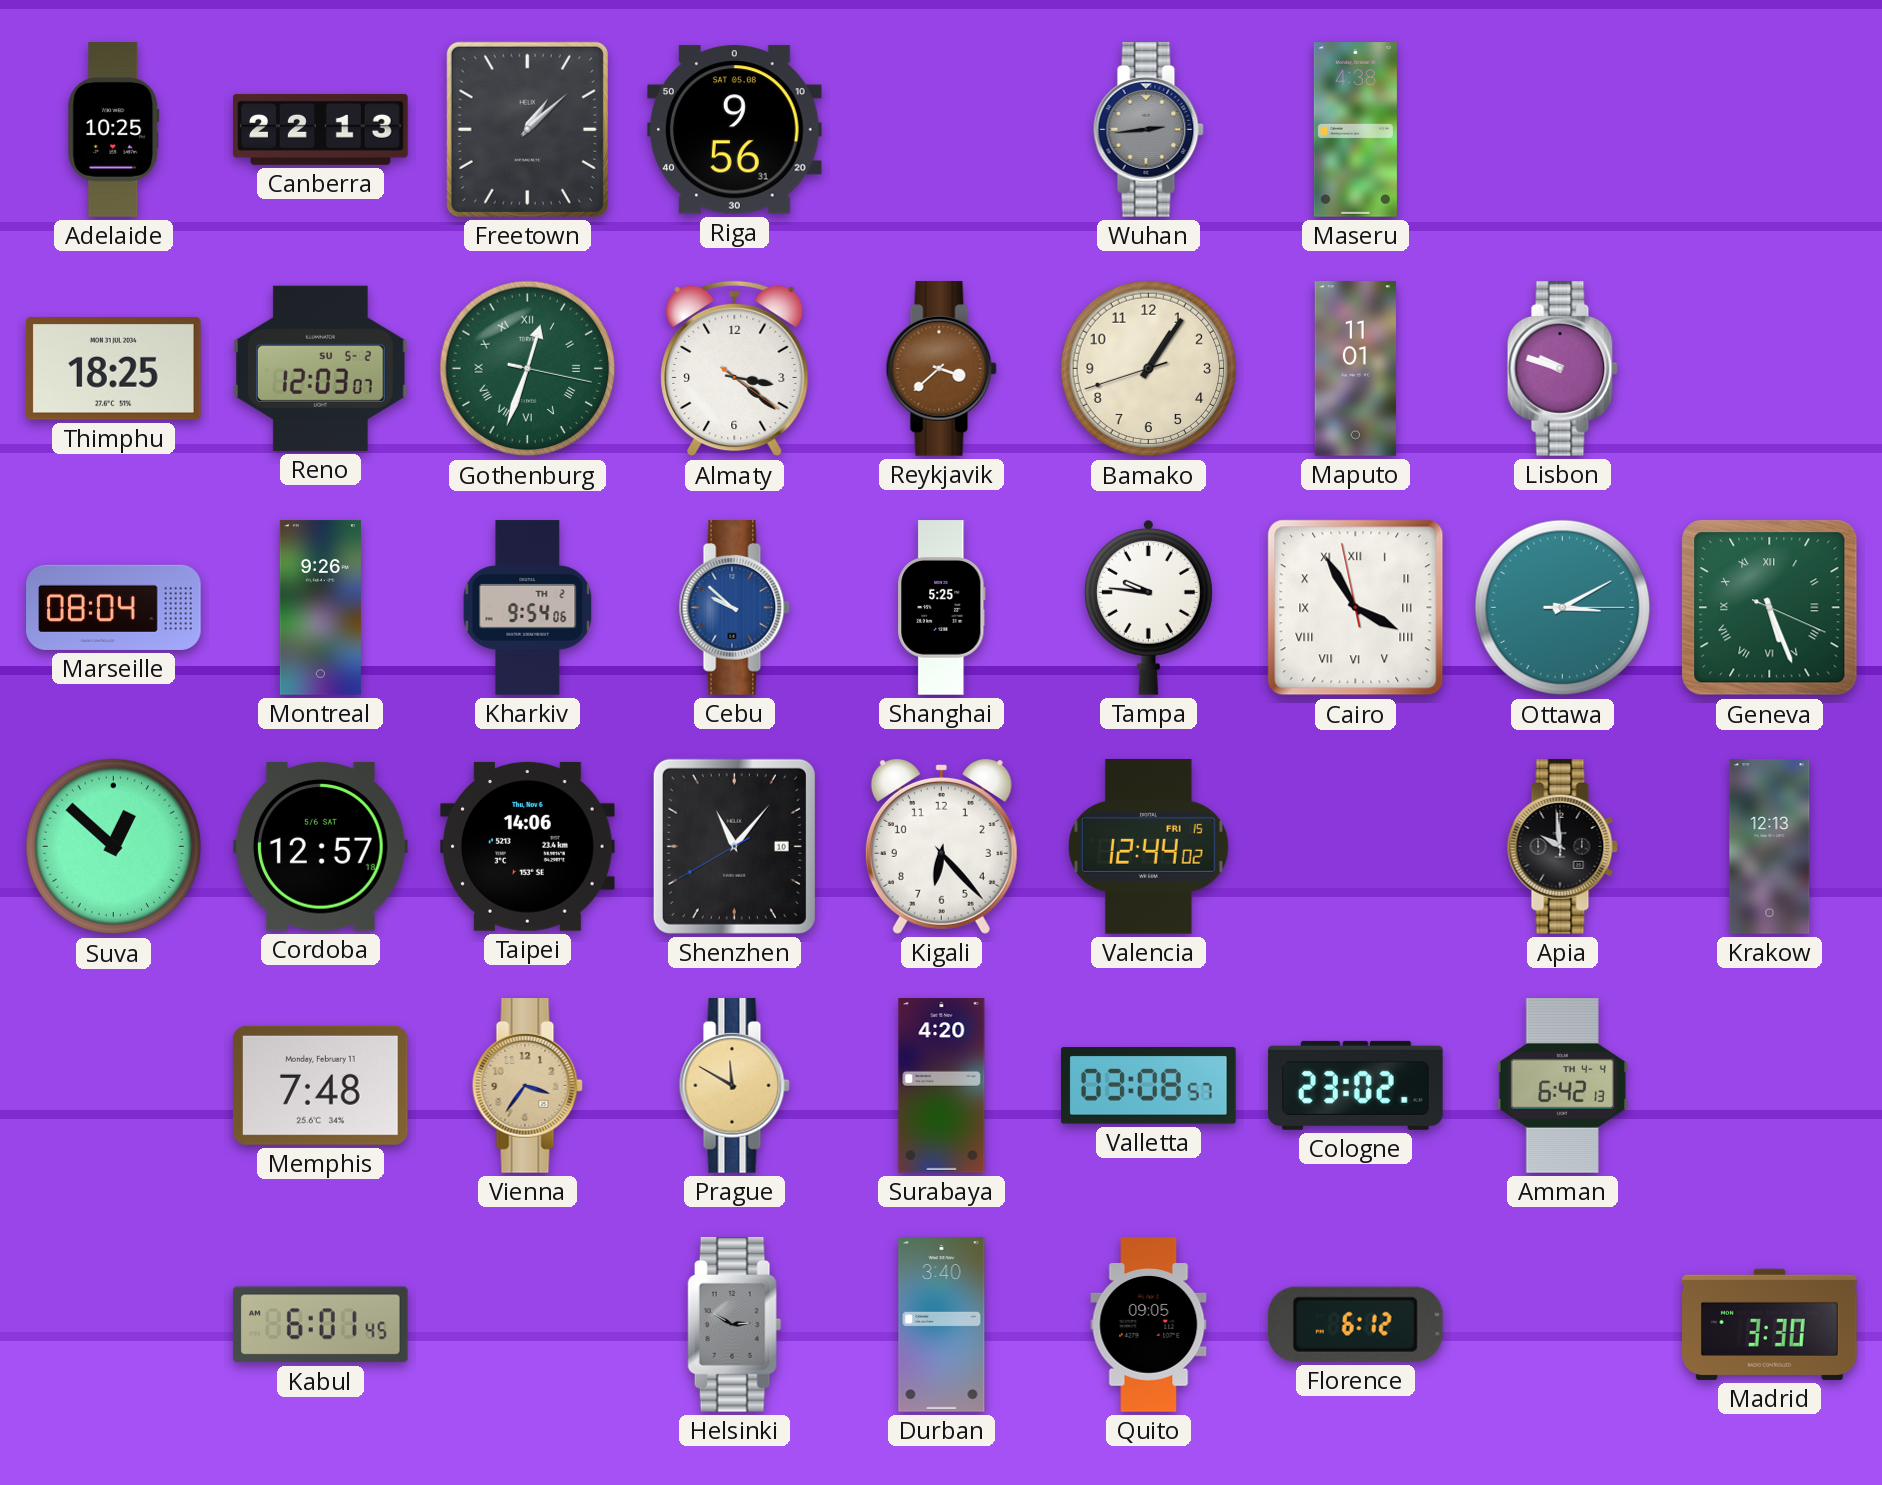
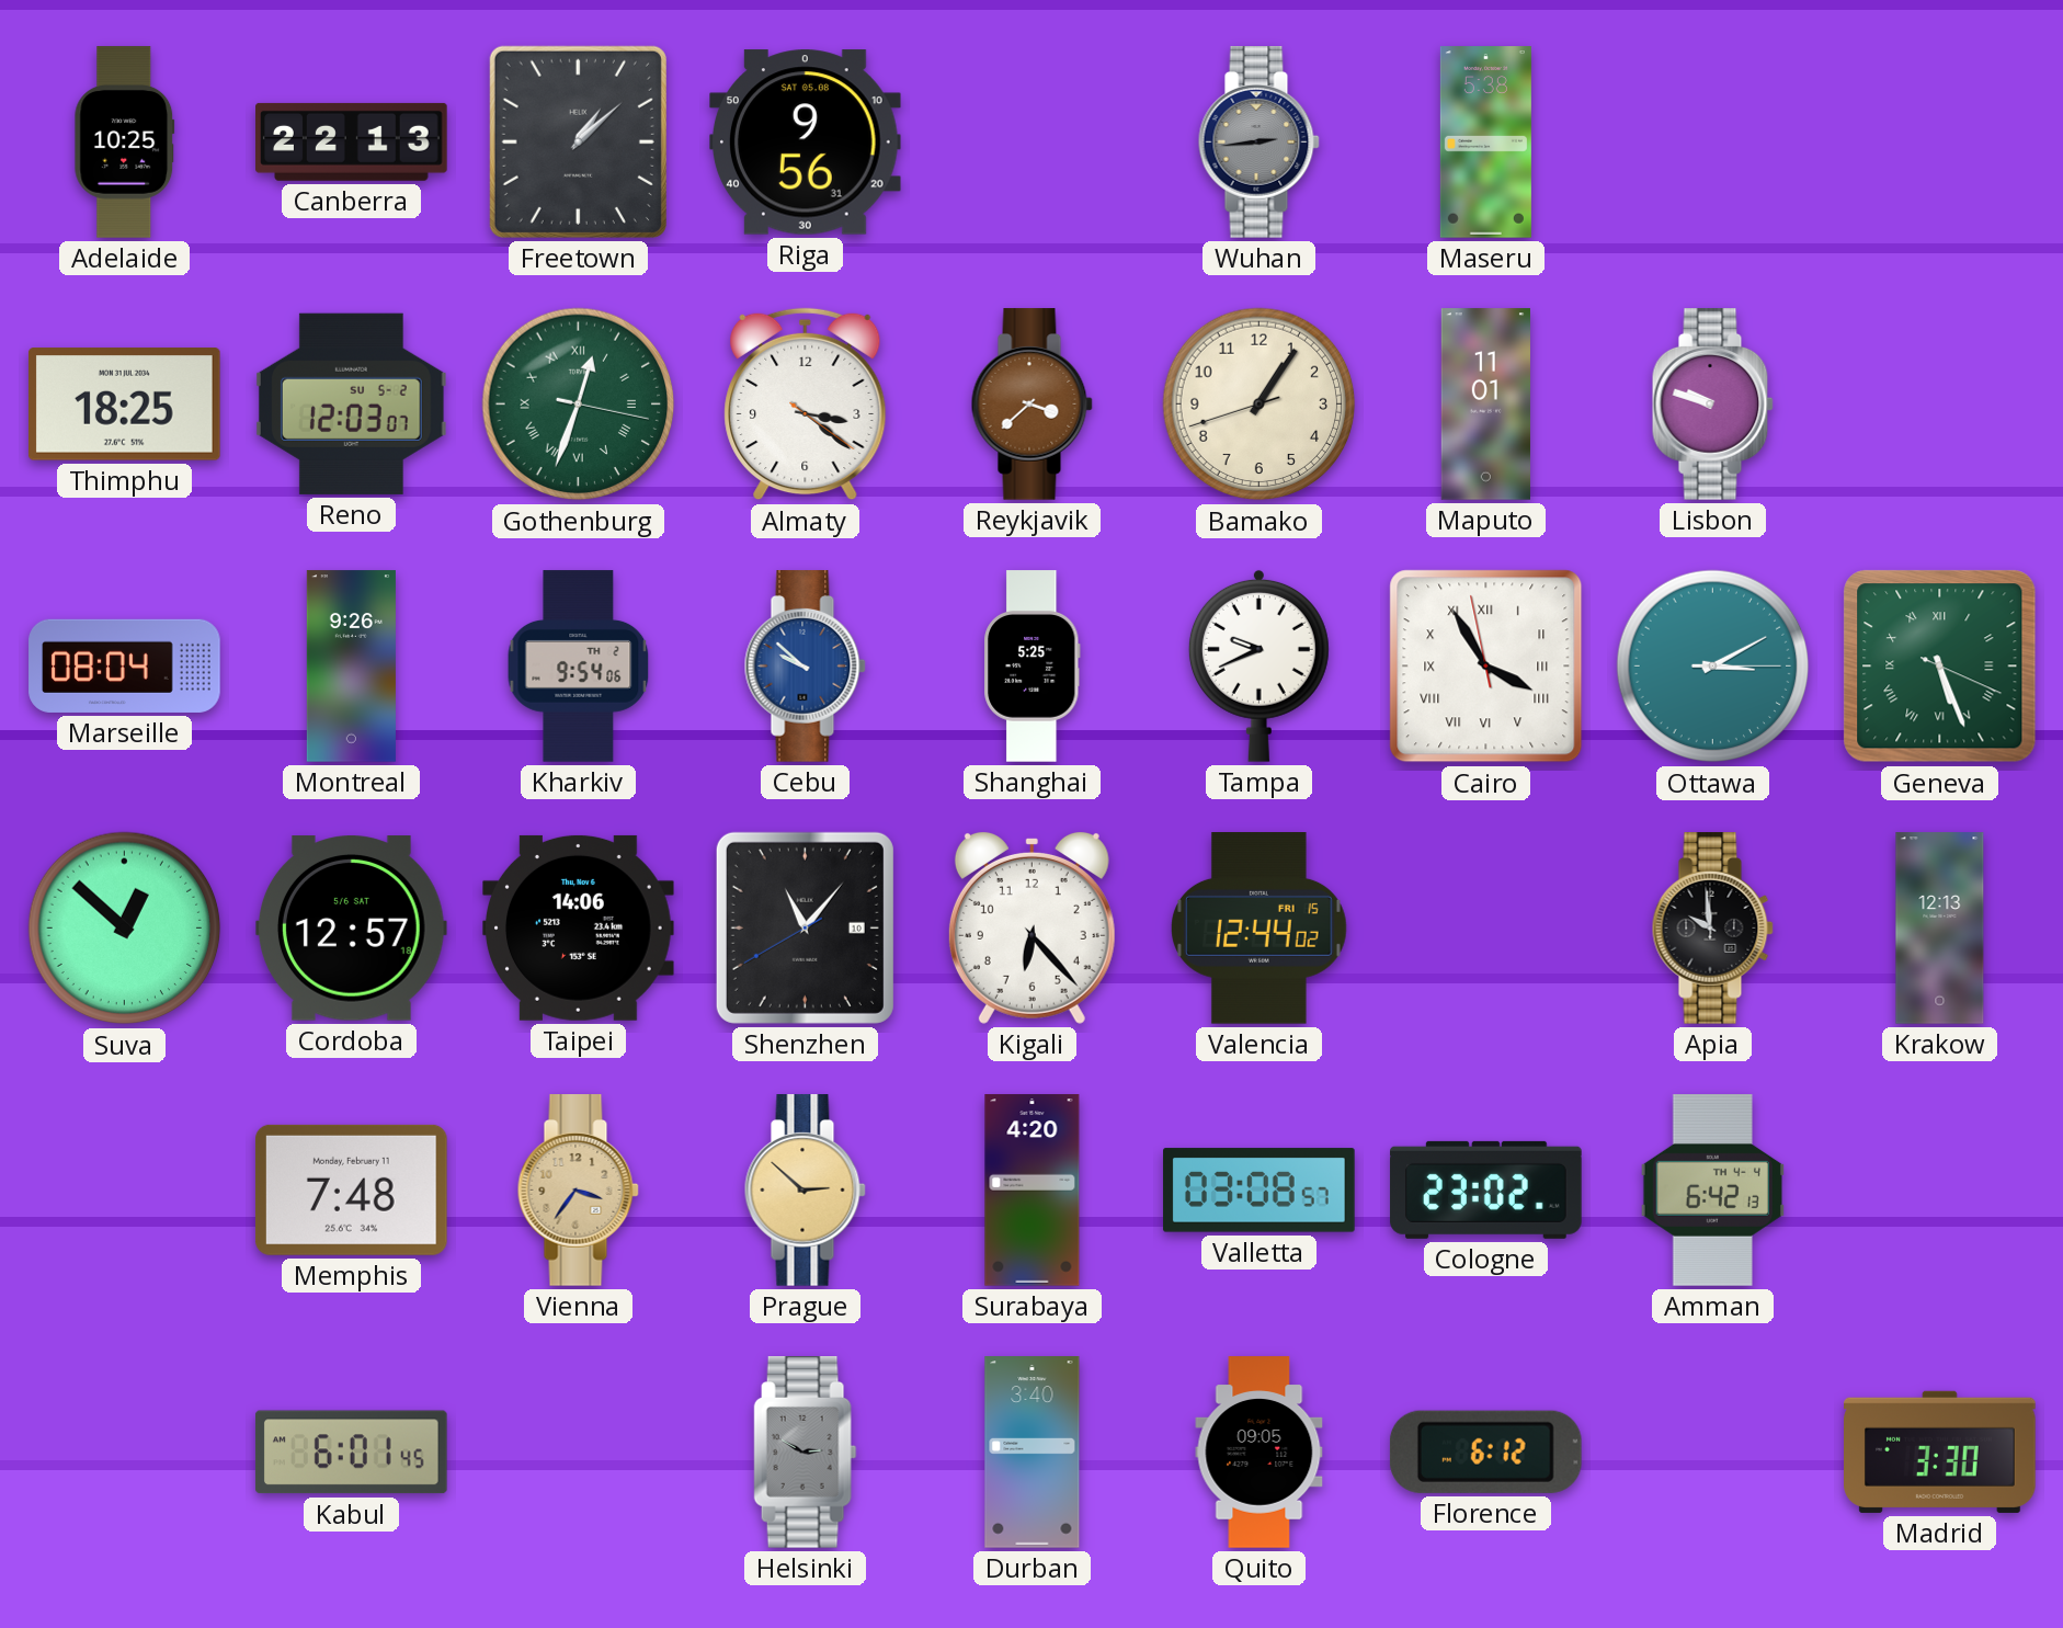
Maseru: 4:38 -> 5:38 (1485, 143)
Tampa: 9:46 -> 9:41 (1258, 665)
Prague: 11:50 -> 2:52 (805, 1191)
